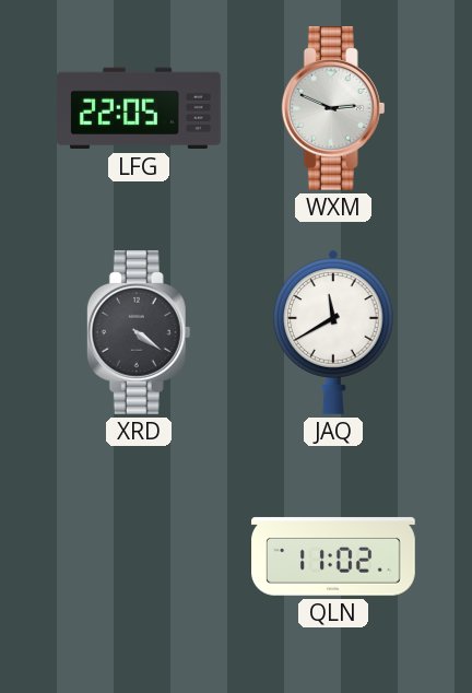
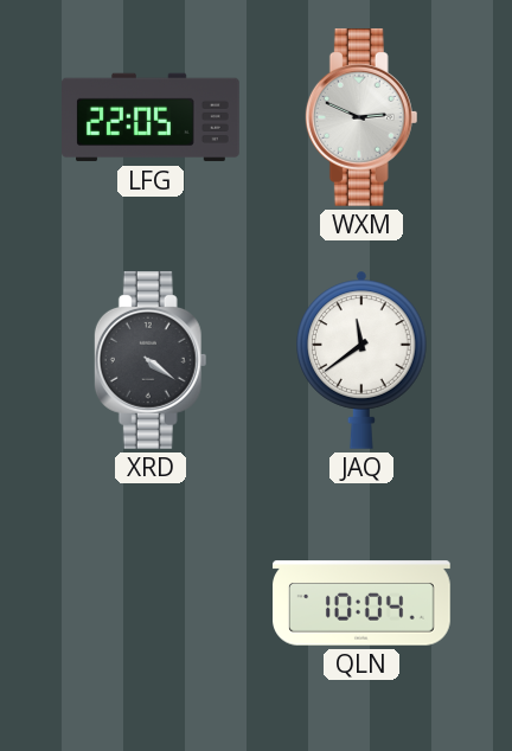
JAQ: 11:40 -> 11:39 (361, 360)
QLN: 11:02 -> 10:04 (363, 603)
